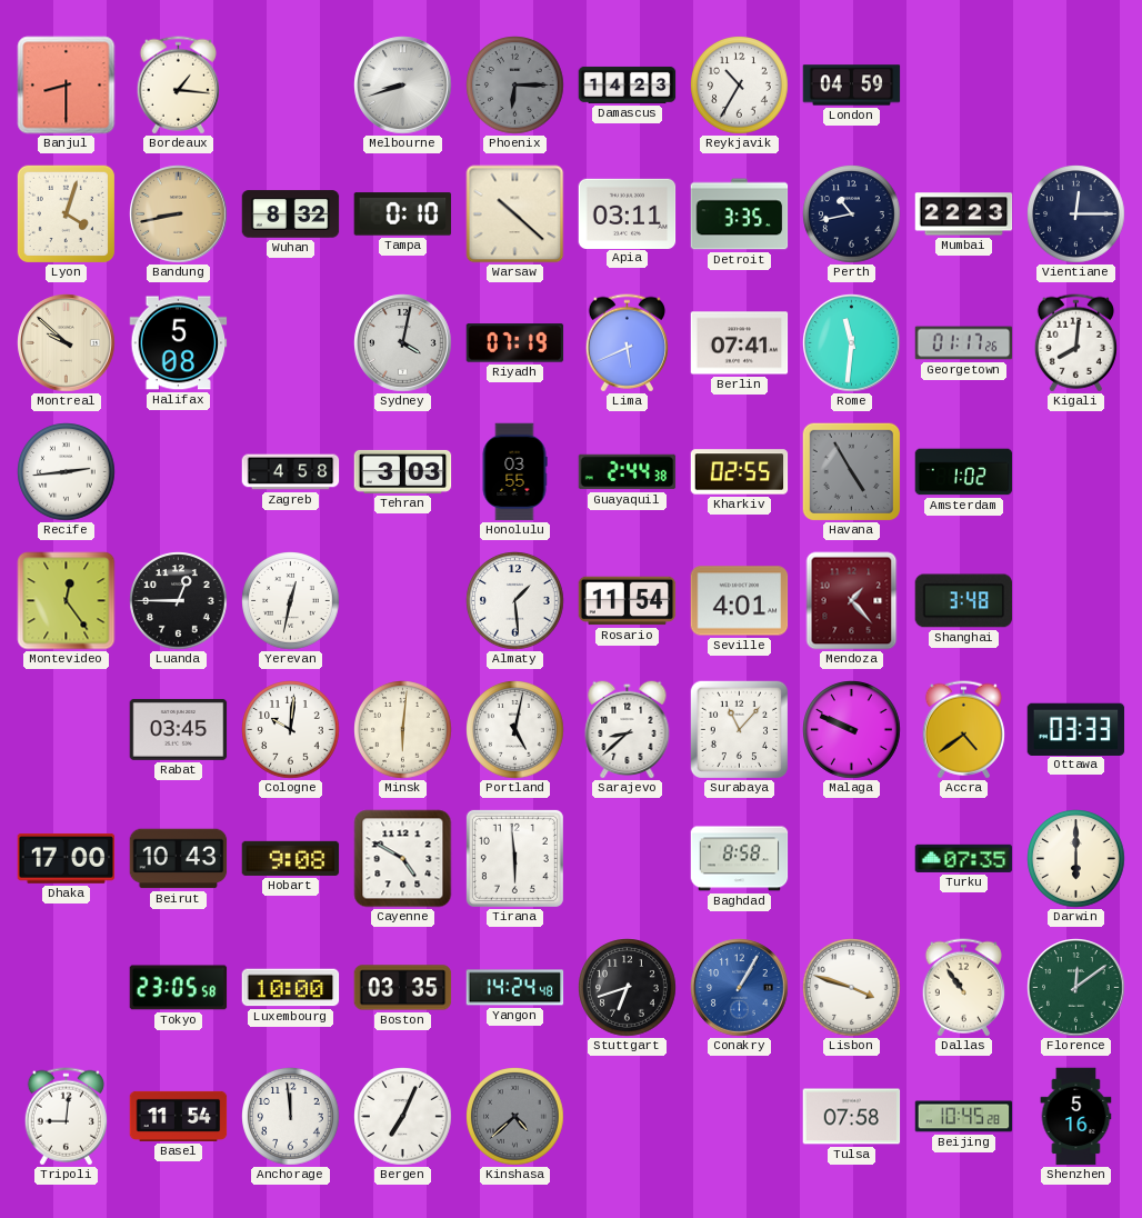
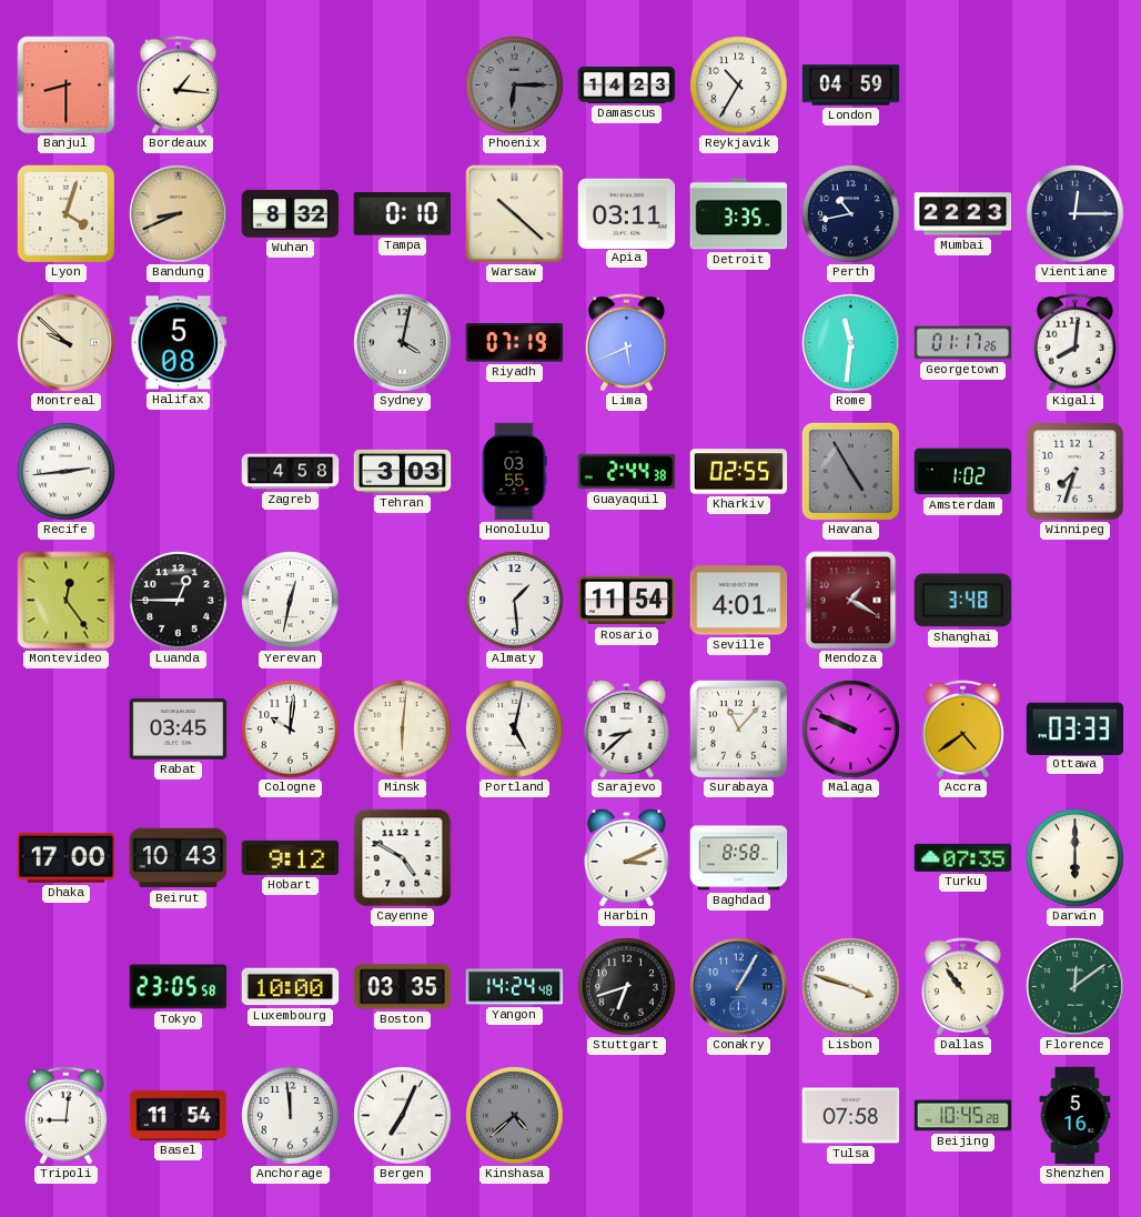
Melbourne: 8:42 -> none (403, 86)
Bandung: 8:43 -> 8:41 (179, 214)
Berlin: 07:41 -> none (740, 343)
Winnipeg: none -> 7:33 (1076, 472)
Mendoza: 1:23 -> 1:20 (851, 601)
Hobart: 9:08 -> 9:12 (291, 857)
Tirana: 5:59 -> none (514, 858)
Harbin: none -> 3:11 (627, 857)
